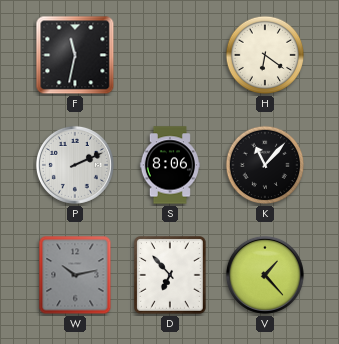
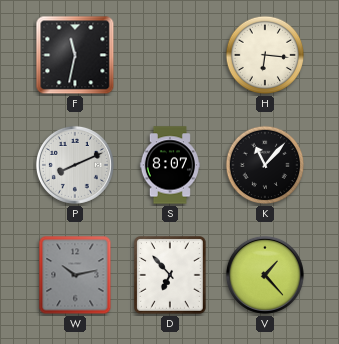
H: 6:21 -> 6:16 (265, 55)
P: 2:11 -> 8:11 (75, 165)
S: 8:06 -> 8:07 (170, 165)
